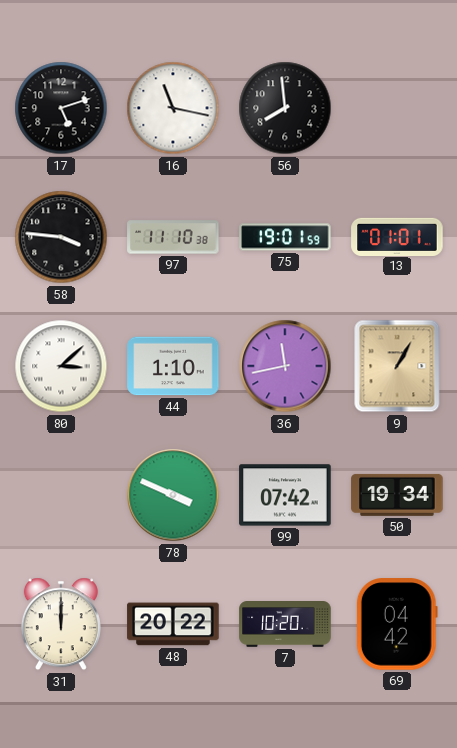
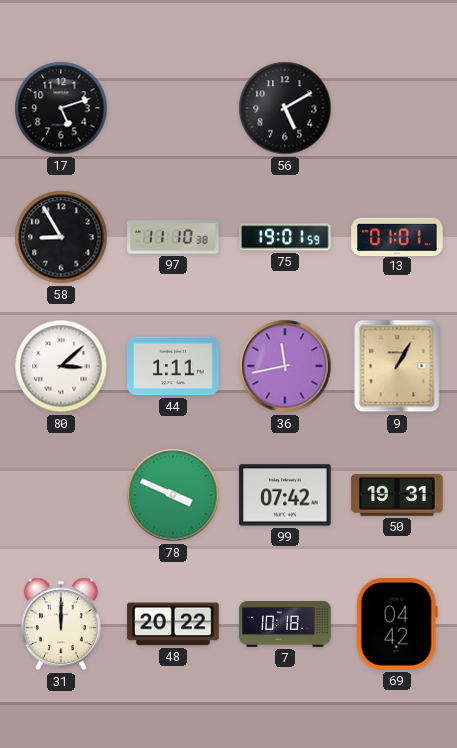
16: 11:17 -> none (173, 108)
56: 7:59 -> 5:10 (285, 108)
58: 3:46 -> 8:55 (61, 237)
44: 1:10 -> 1:11 (173, 366)
50: 19:34 -> 19:31 (397, 495)
7: 10:20 -> 10:18 (285, 624)
